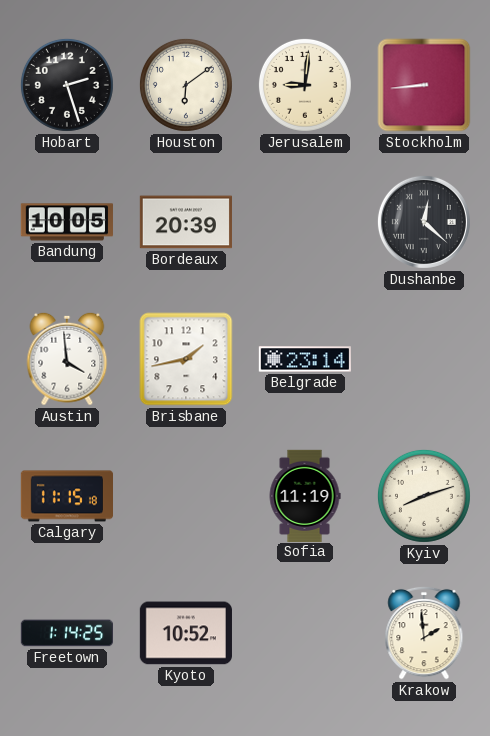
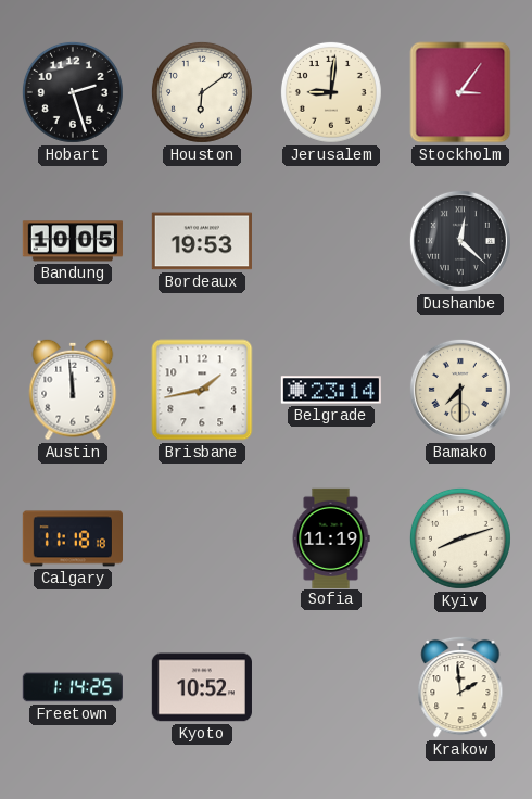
Stockholm: 8:44 -> 3:06 (460, 92)
Bordeaux: 20:39 -> 19:53 (202, 241)
Austin: 3:59 -> 11:59 (73, 390)
Bamako: none -> 7:30 (460, 390)
Calgary: 11:15 -> 11:18 (72, 538)
